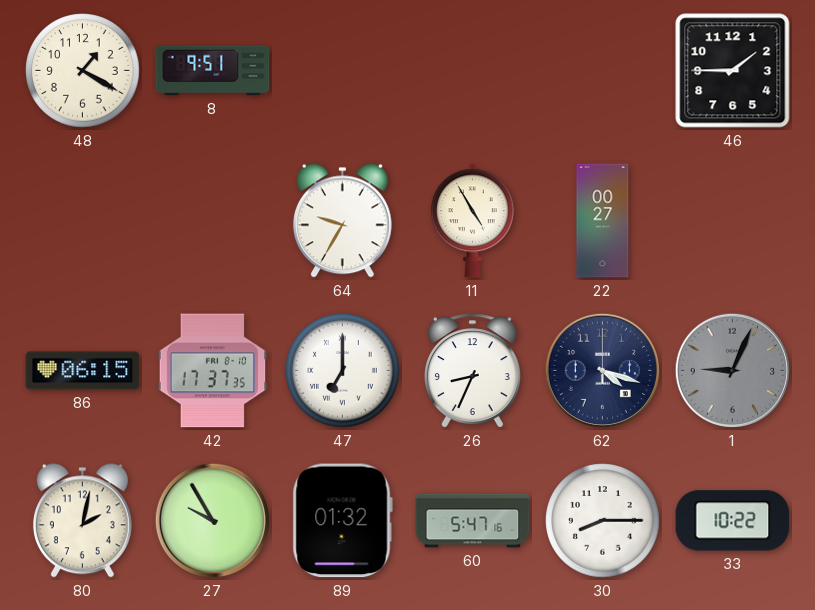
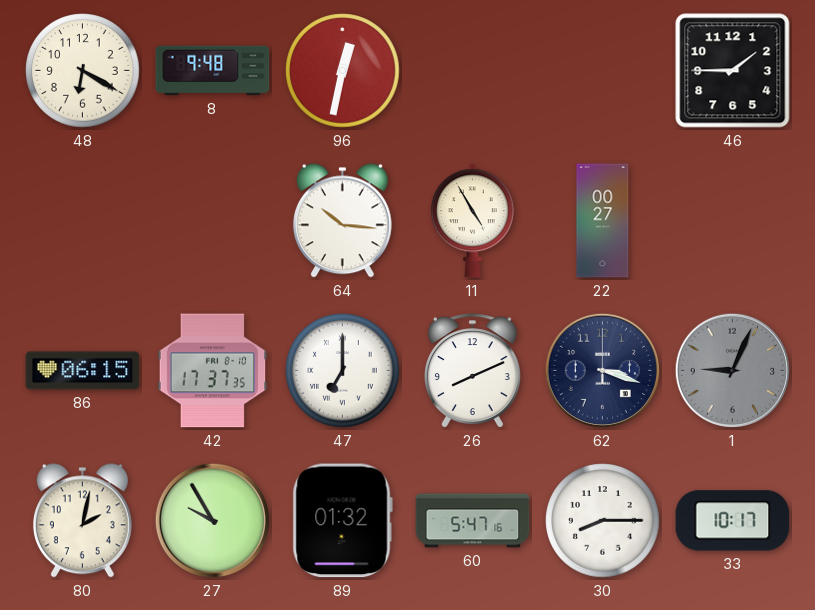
48: 1:20 -> 6:20 (83, 71)
8: 9:51 -> 9:48 (213, 71)
96: none -> 12:32 (343, 71)
64: 9:35 -> 10:16 (342, 221)
26: 8:34 -> 8:11 (473, 371)
62: 4:18 -> 3:18 (602, 370)
33: 10:22 -> 10:17 (733, 521)
